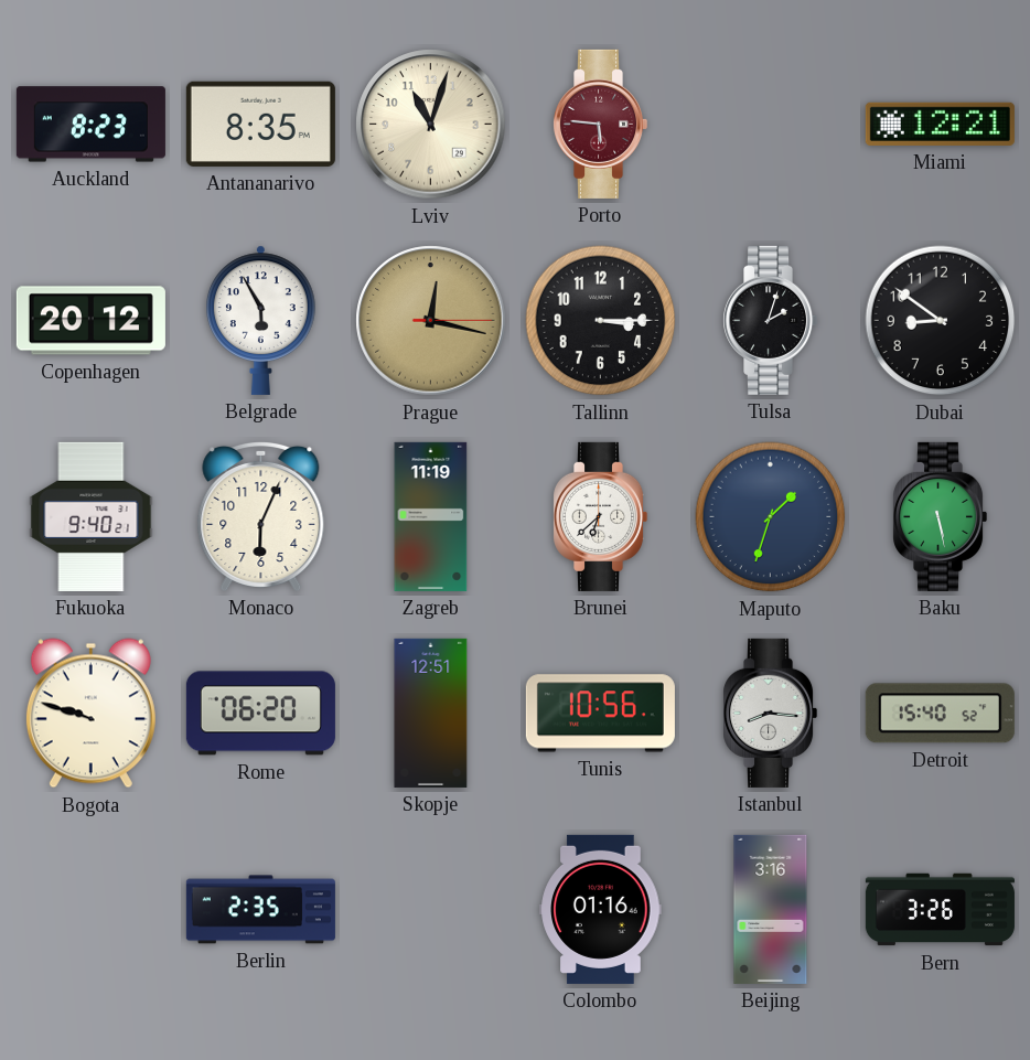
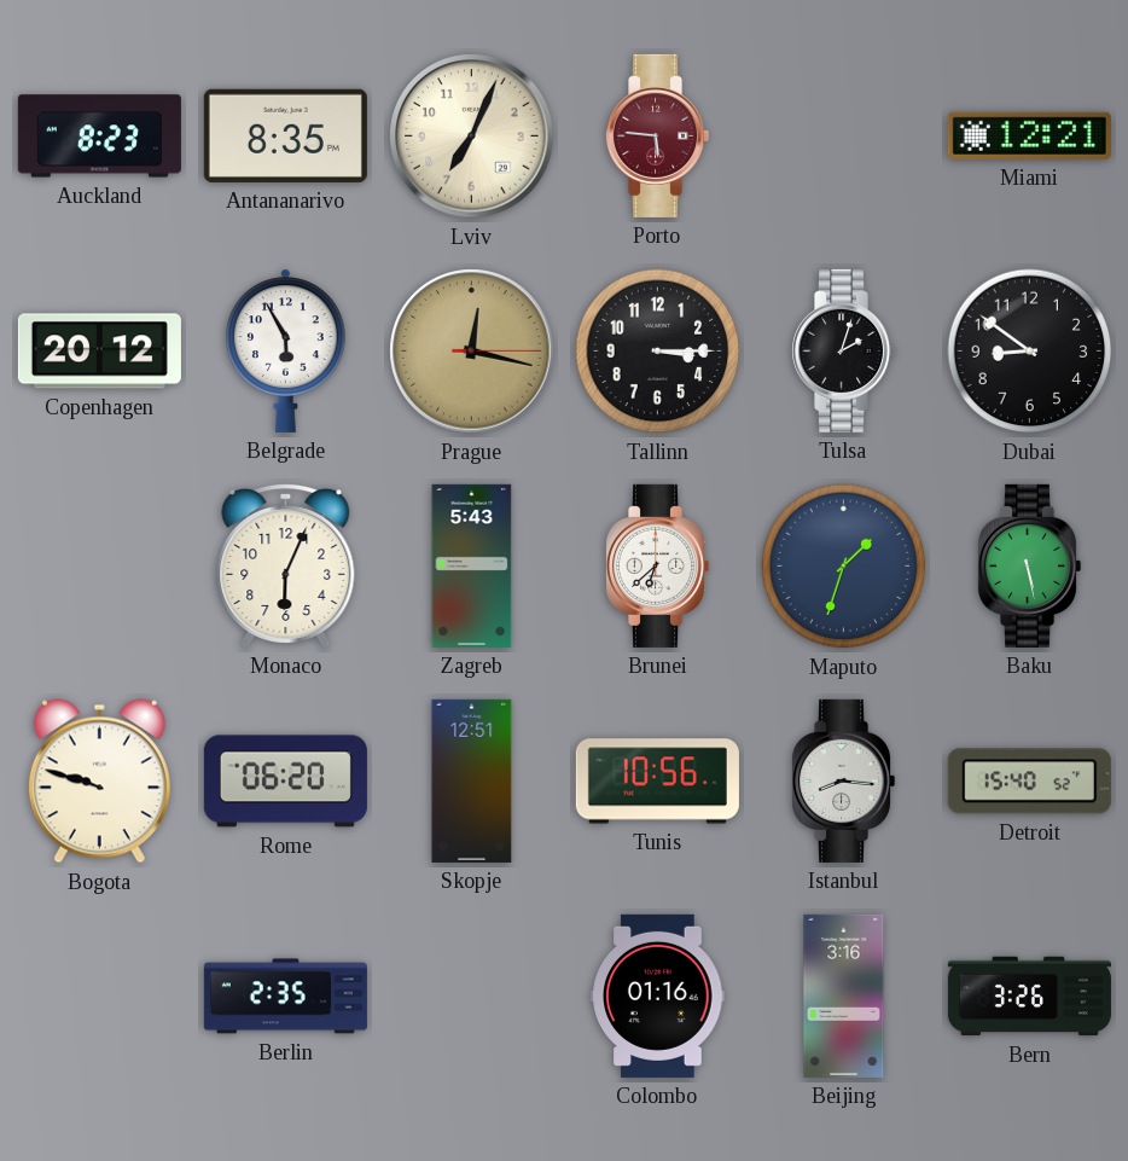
Lviv: 11:03 -> 7:04 (472, 137)
Fukuoka: 9:40 -> none (92, 516)
Zagreb: 11:19 -> 5:43 (472, 565)
